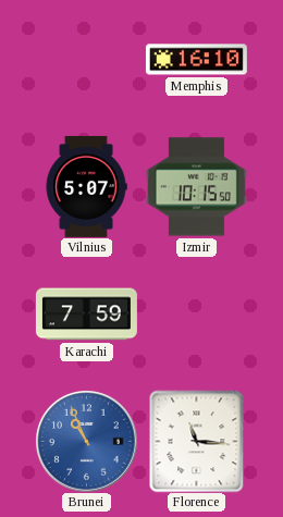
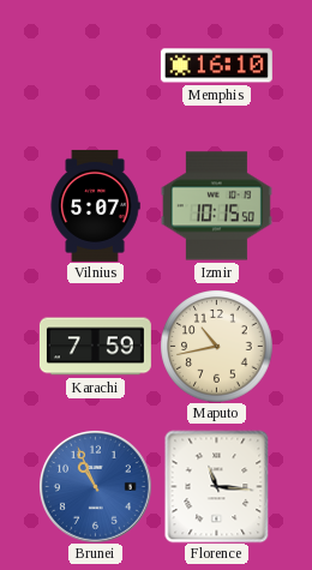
Maputo: none -> 10:43 (216, 346)
